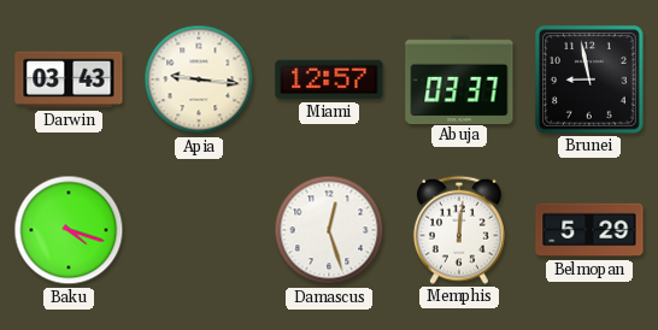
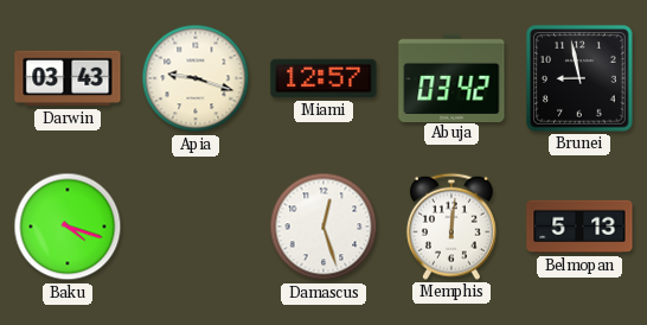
Apia: 9:16 -> 9:18 (196, 78)
Abuja: 03:37 -> 03:42 (451, 77)
Belmopan: 5:29 -> 5:13 (579, 227)
